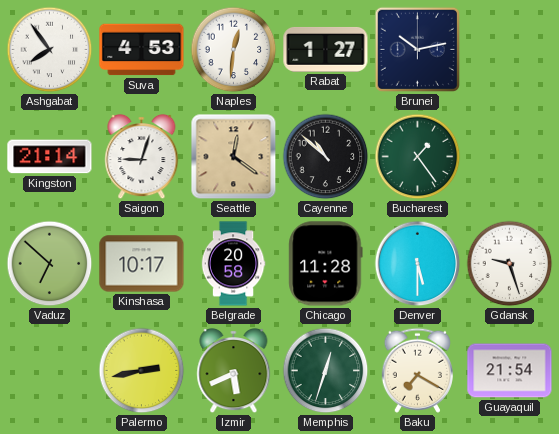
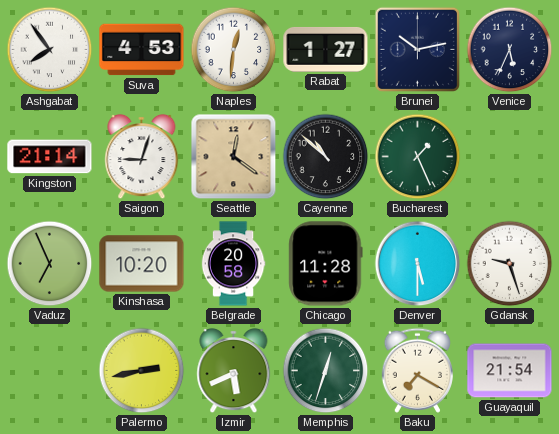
Venice: none -> 5:34 (510, 50)
Bucharest: 1:24 -> 1:26 (418, 157)
Vaduz: 6:52 -> 6:56 (50, 264)
Kinshasa: 10:17 -> 10:20 (142, 264)
